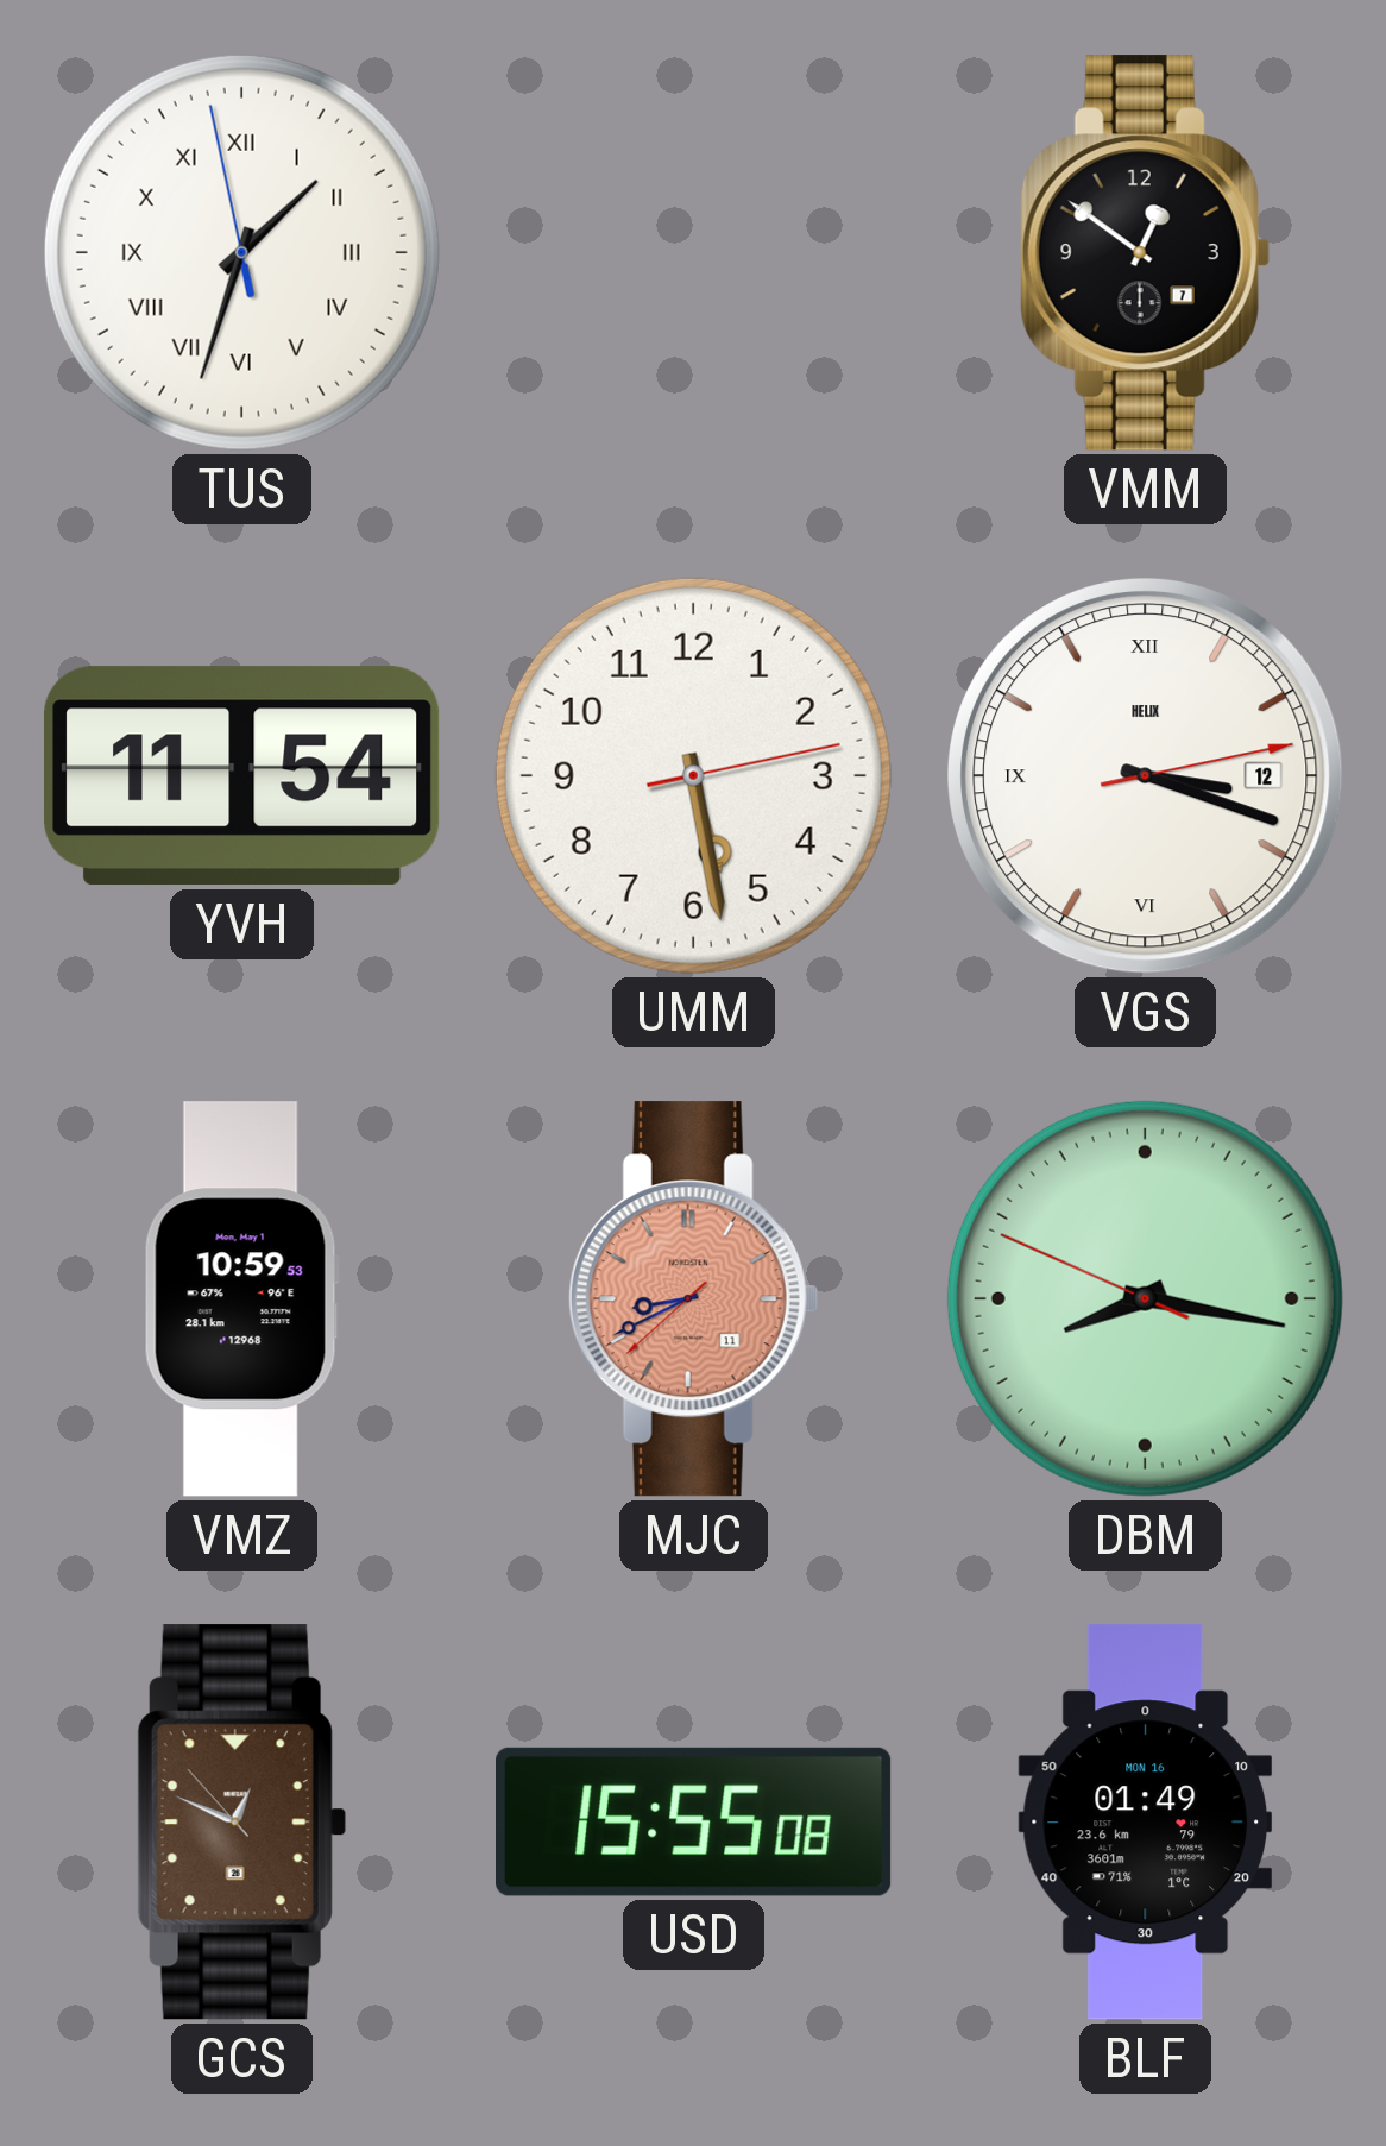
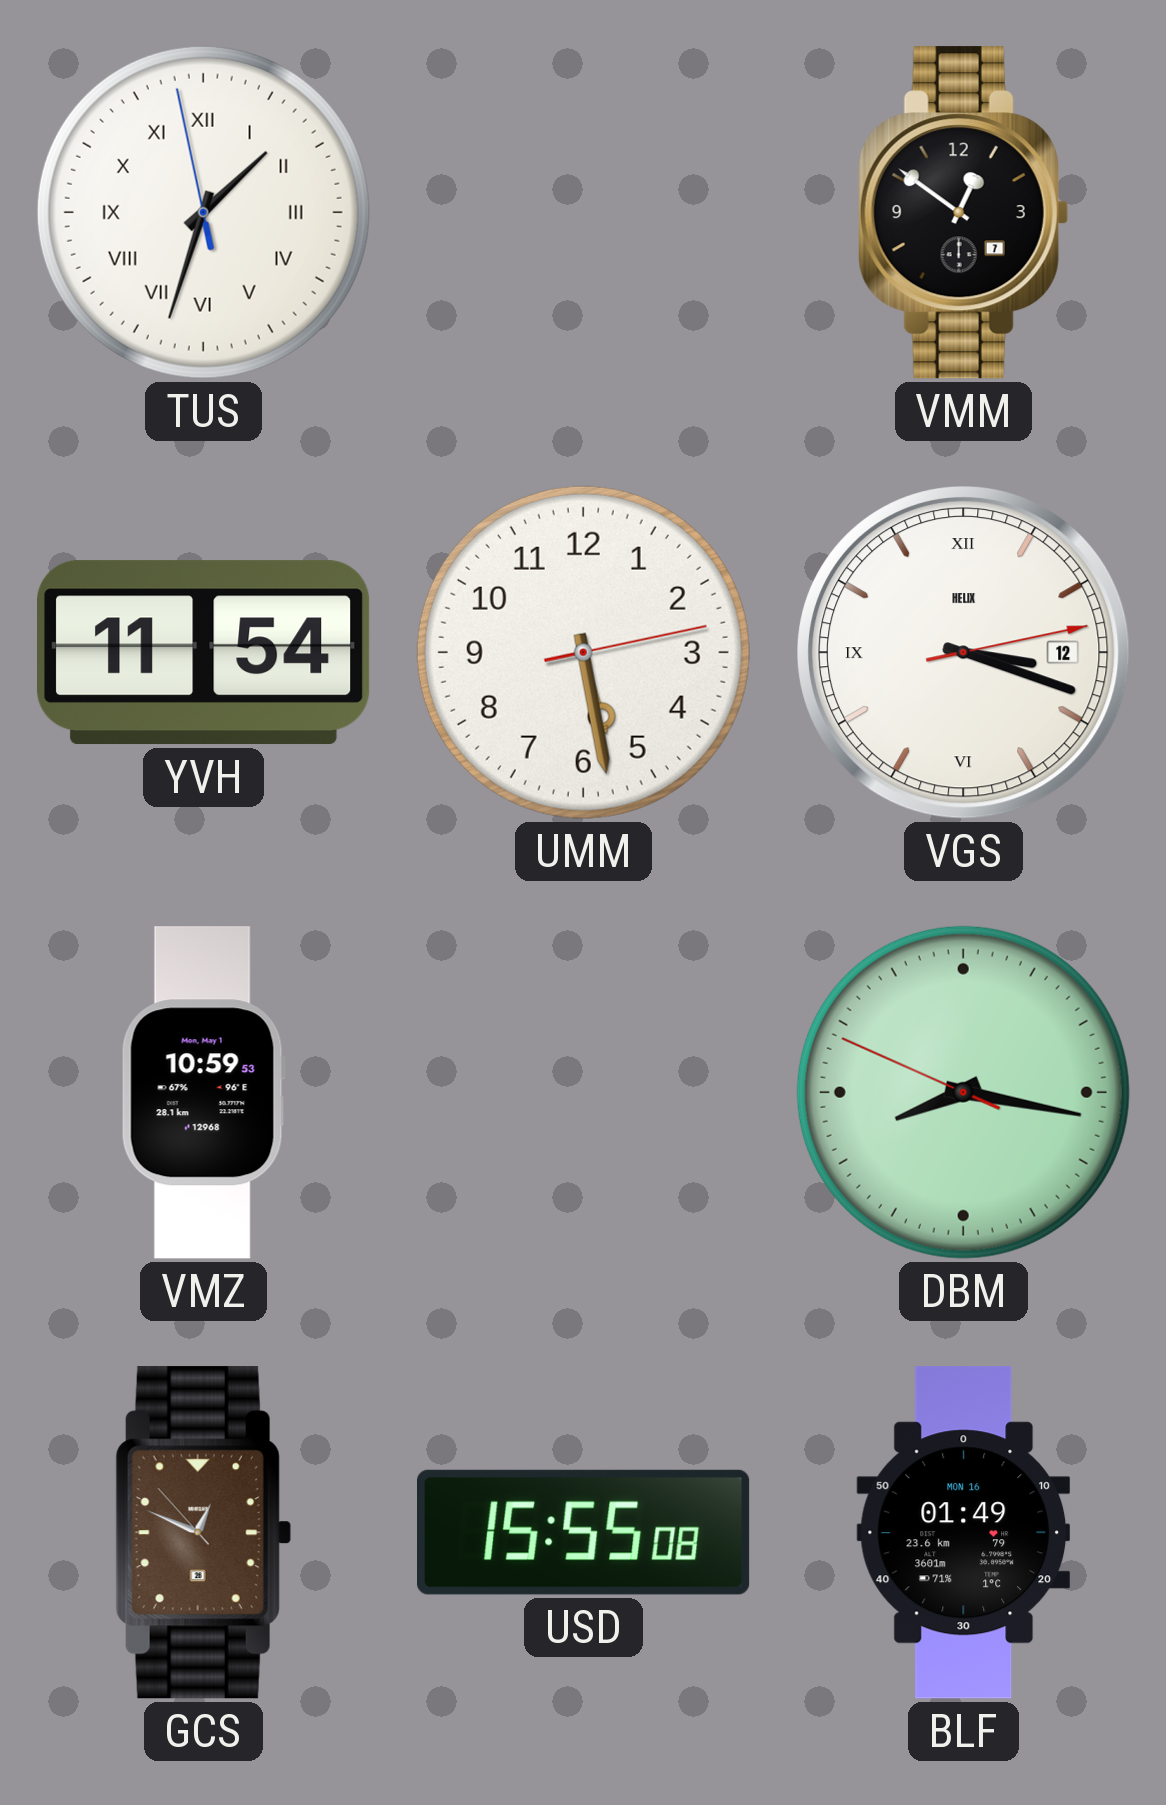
MJC: 8:40 -> none (693, 1299)
